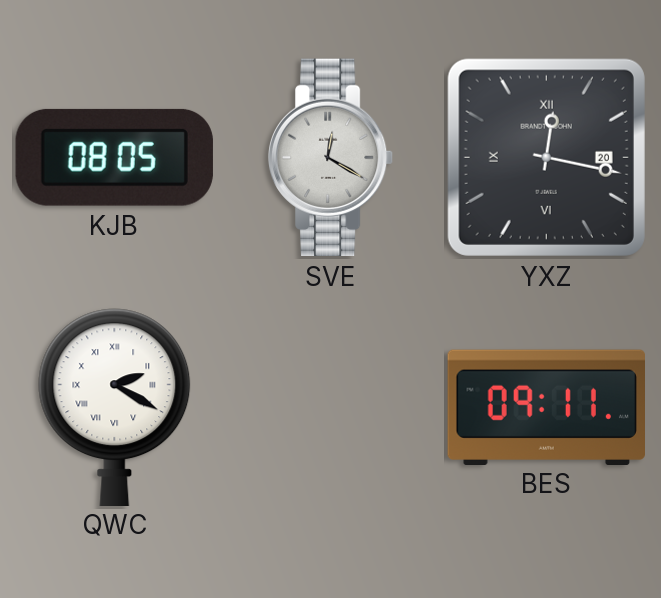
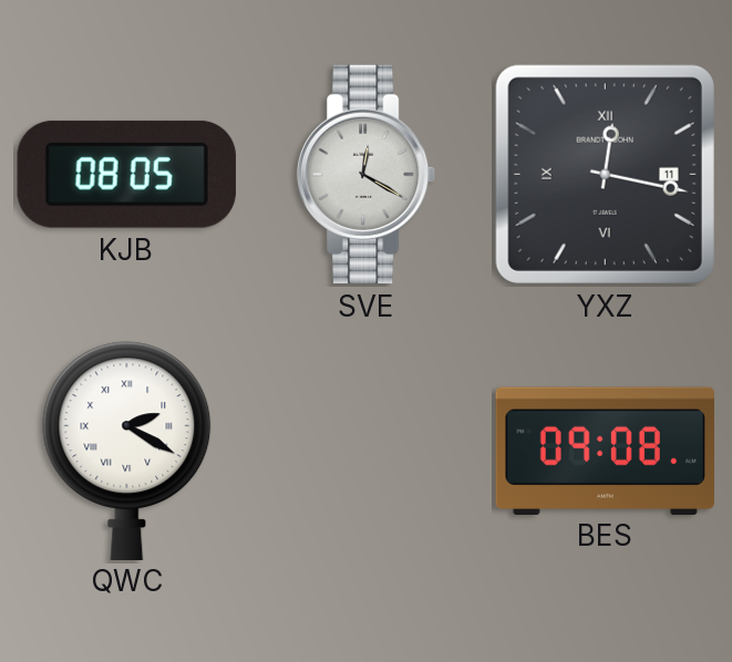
YXZ date: 20 -> 11 (605, 174)
BES: 09:11 -> 09:08 (605, 451)
